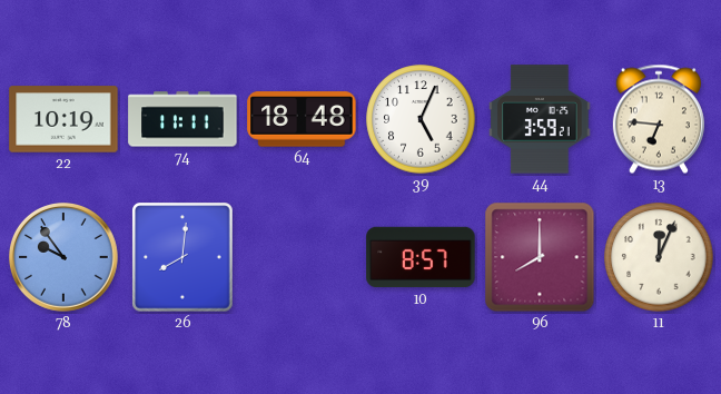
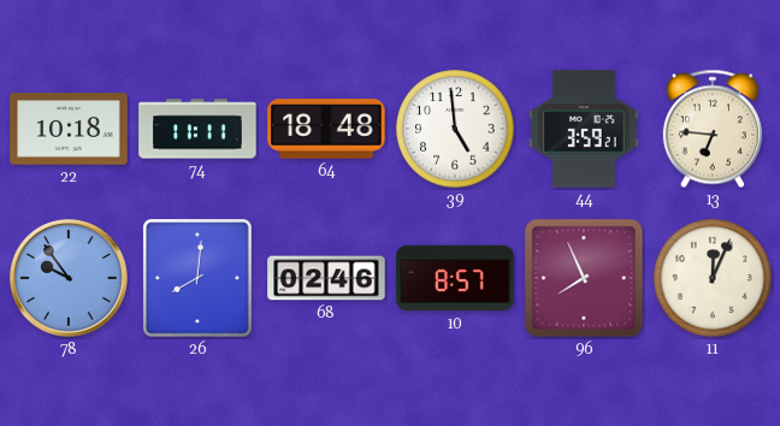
22: 10:19 -> 10:18 (69, 129)
39: 5:04 -> 4:59 (455, 129)
68: none -> 02:46 (326, 278)
96: 8:00 -> 7:56 (584, 278)
